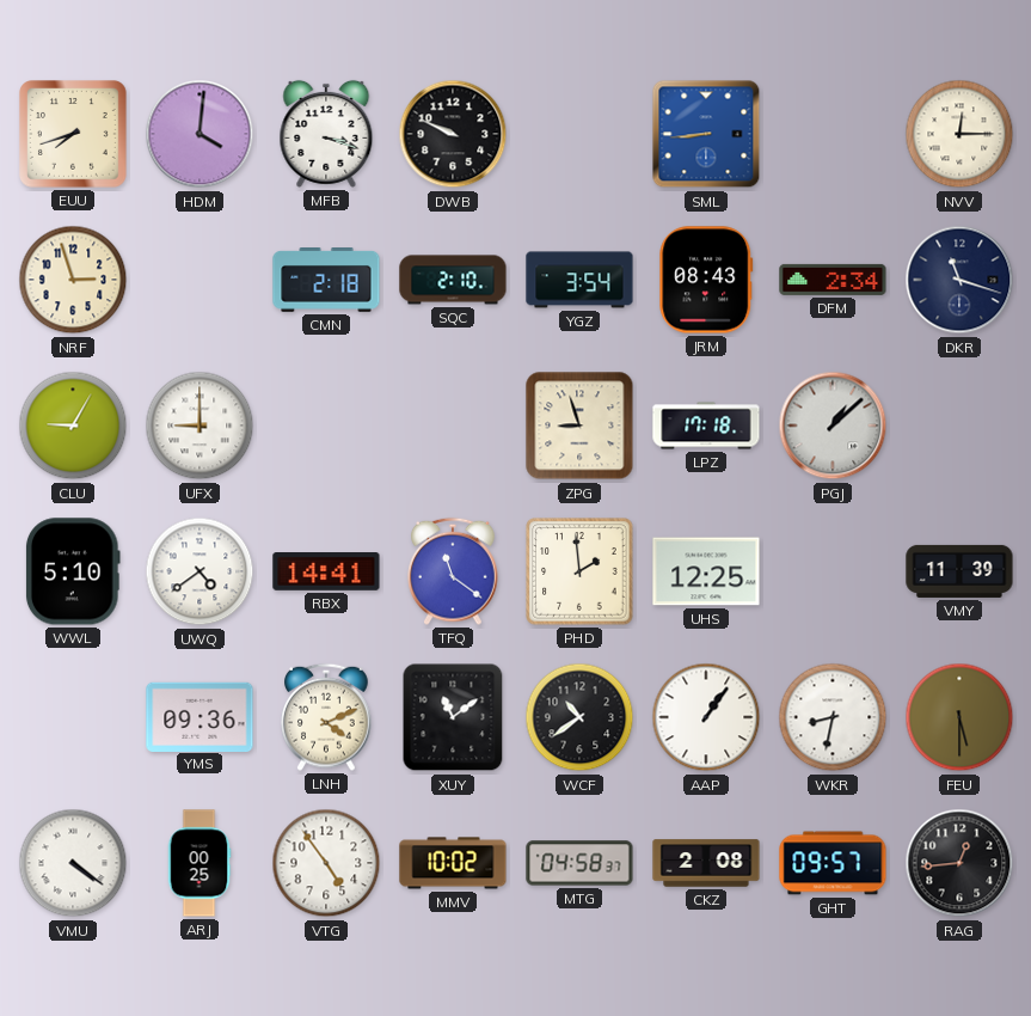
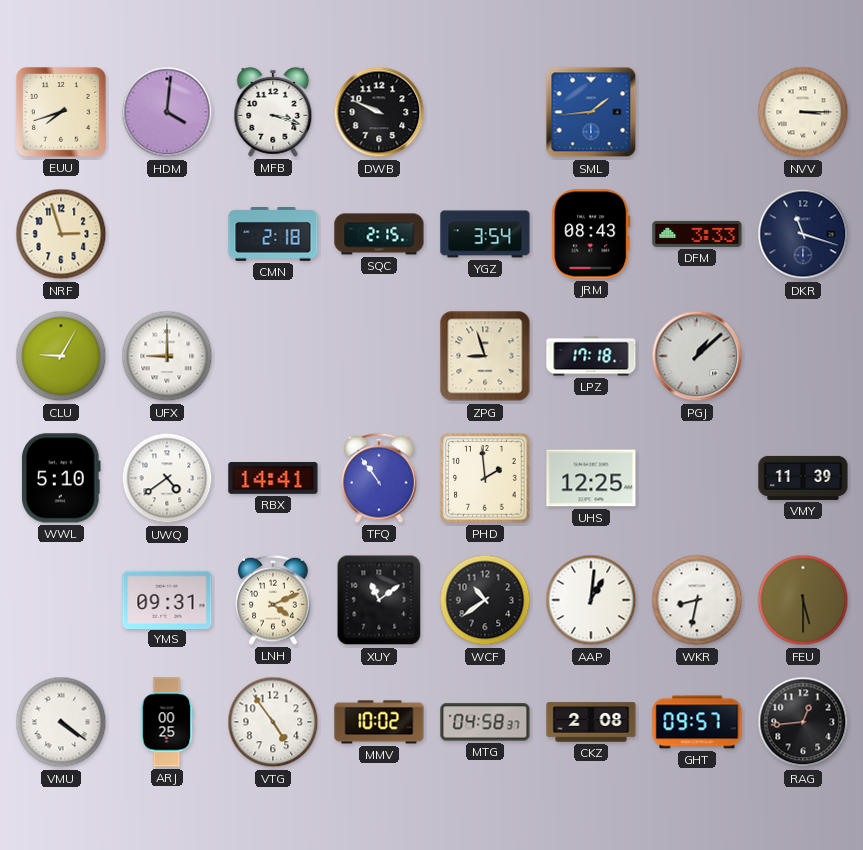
SML: 8:44 -> 1:44 (591, 112)
NVV: 12:15 -> 3:15 (803, 112)
SQC: 2:10 -> 2:15 (379, 234)
DFM: 2:34 -> 3:33 (697, 234)
TFQ: 11:21 -> 10:54 (379, 478)
YMS: 09:36 -> 09:31 (167, 599)
AAP: 1:06 -> 1:01 (591, 600)
